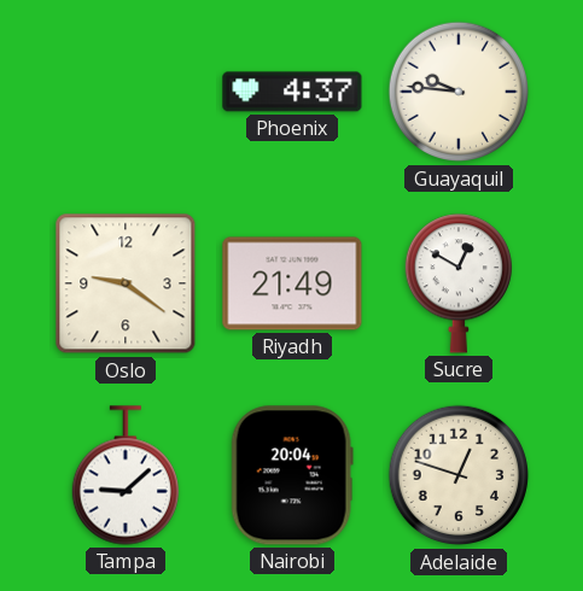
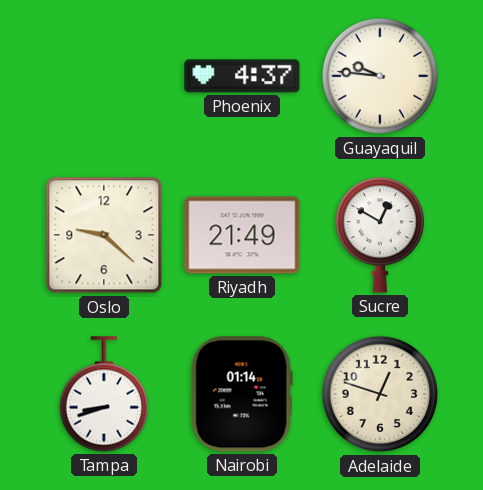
Oslo: 9:21 -> 9:22 (104, 235)
Tampa: 9:08 -> 8:42 (103, 394)
Nairobi: 20:04 -> 01:14 (242, 394)
